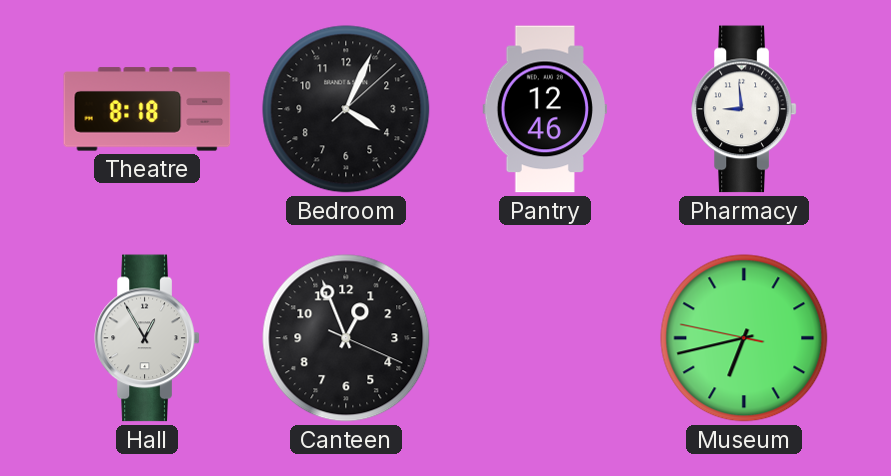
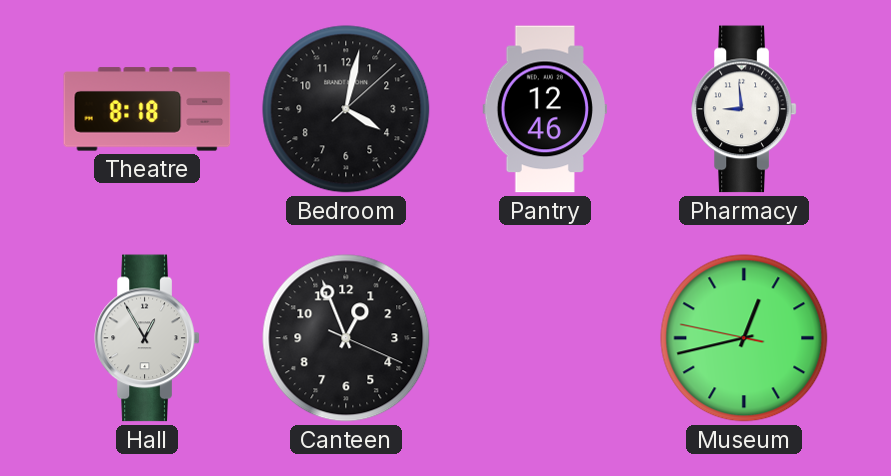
Bedroom: 4:04 -> 4:02 (346, 109)
Museum: 6:42 -> 12:42 (744, 338)
